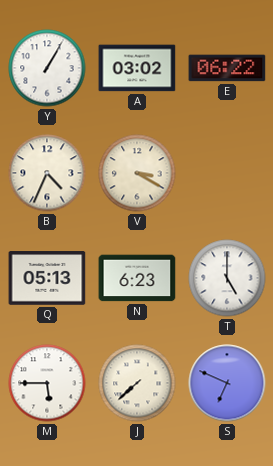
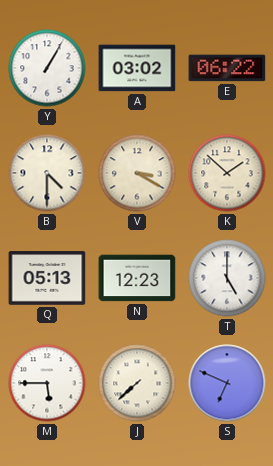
B: 4:34 -> 4:30 (47, 173)
K: none -> 1:52 (227, 173)
N: 6:23 -> 12:23 (137, 278)
